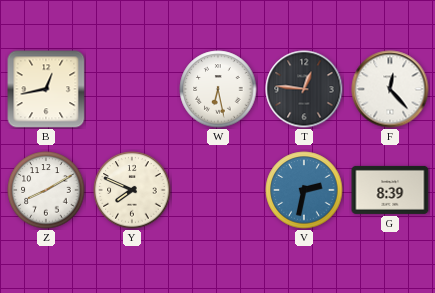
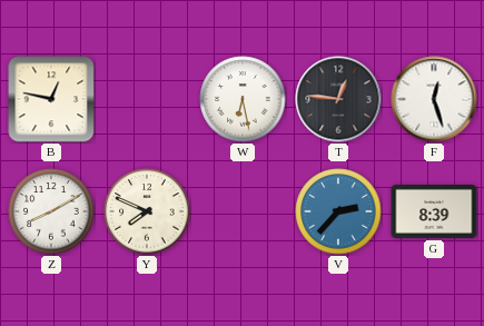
B: 12:43 -> 12:47 (51, 99)
F: 12:23 -> 12:27 (434, 99)
V: 2:32 -> 2:37 (338, 211)
